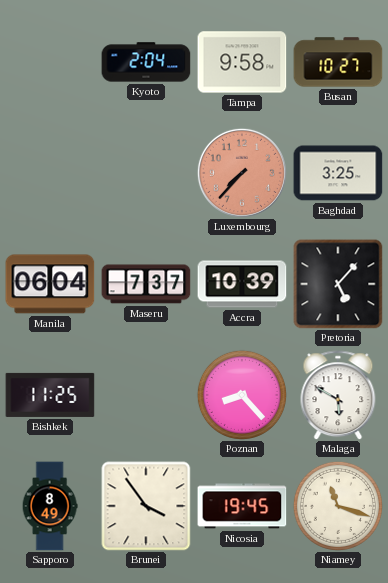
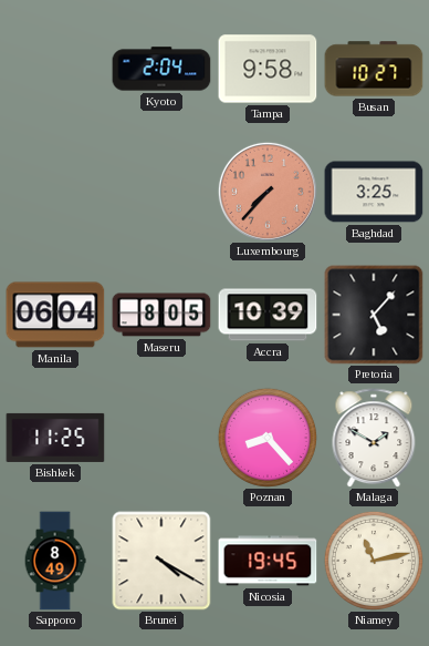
Maseru: 7:37 -> 8:05 (161, 315)
Malaga: 5:50 -> 1:50 (374, 438)
Brunei: 3:54 -> 4:20 (161, 561)
Niamey: 11:18 -> 11:13 (374, 561)
